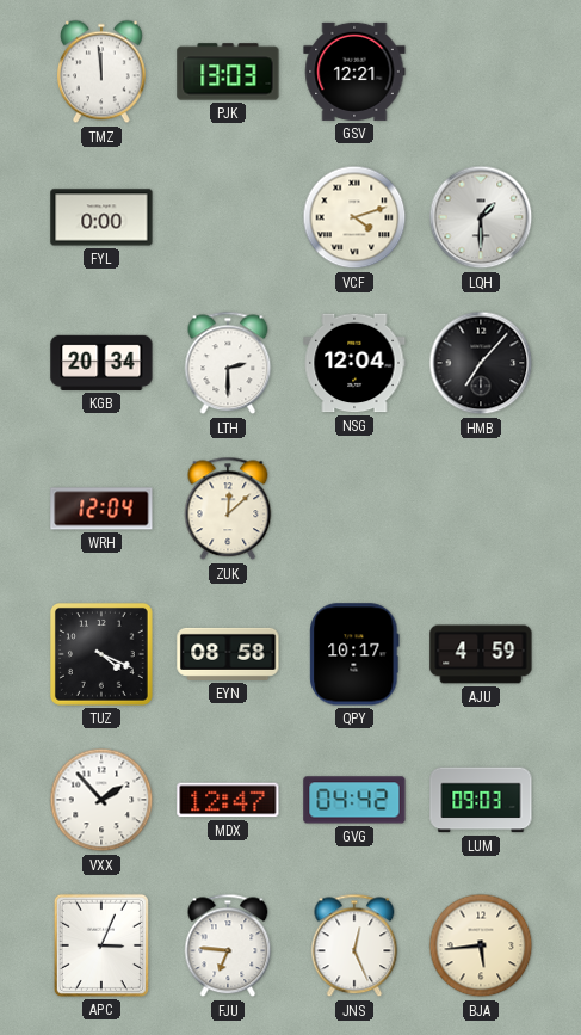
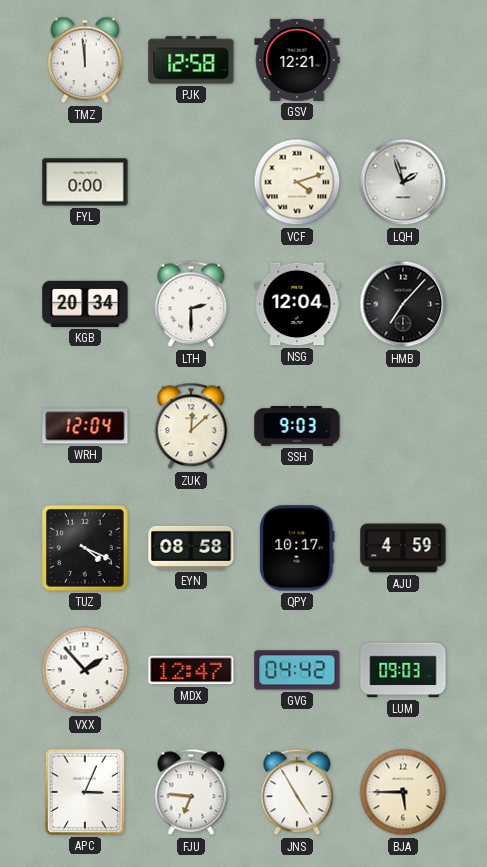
PJK: 13:03 -> 12:58 (191, 60)
LQH: 1:30 -> 1:57 (403, 182)
SSH: none -> 9:03 (297, 427)
JNS: 12:26 -> 4:55 (297, 792)
BJA: 5:44 -> 5:45 (403, 792)
